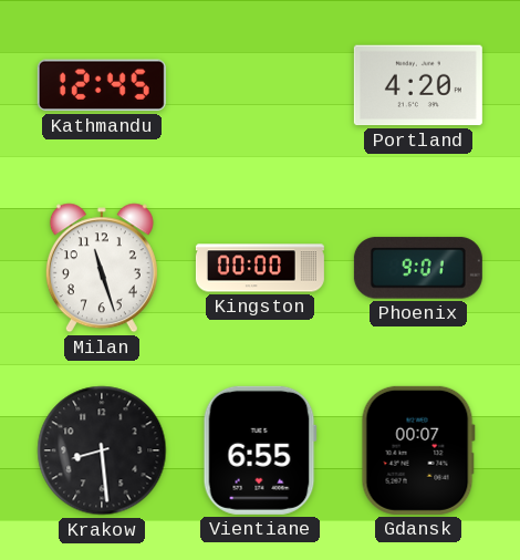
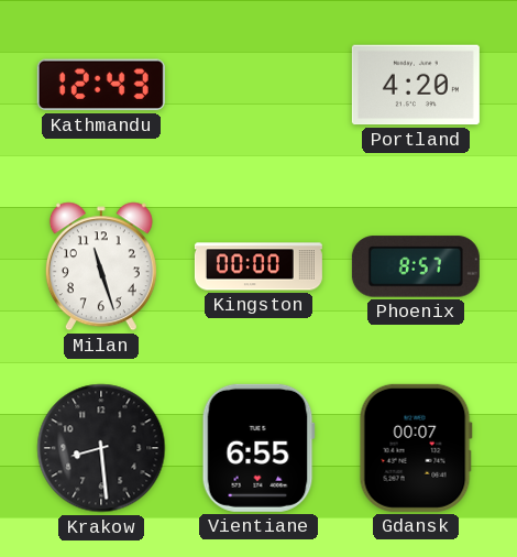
Kathmandu: 12:45 -> 12:43 (101, 85)
Phoenix: 9:01 -> 8:57 (416, 266)
